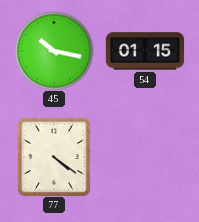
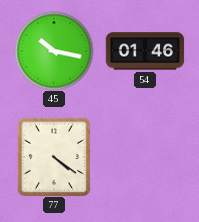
54: 01:15 -> 01:46 (145, 51)
